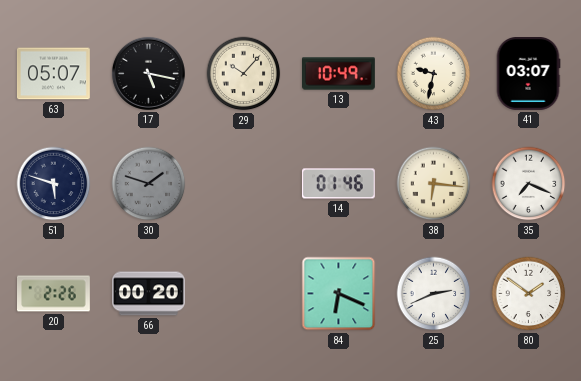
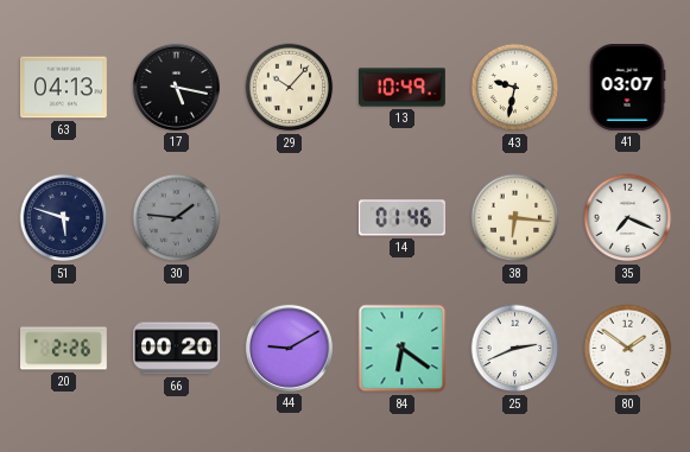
63: 05:07 -> 04:13 (63, 88)
30: 1:48 -> 1:46 (177, 218)
44: none -> 9:10 (289, 348)
84: 6:19 -> 6:21 (403, 349)
